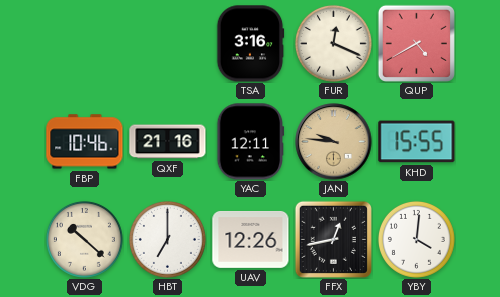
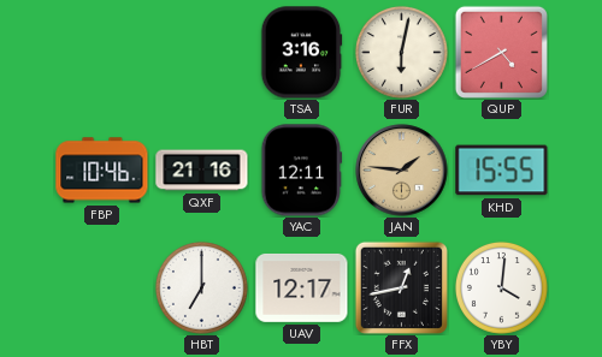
FUR: 12:19 -> 6:02 (401, 52)
JAN: 9:46 -> 1:46 (402, 171)
VDG: 10:22 -> none (84, 239)
UAV: 12:26 -> 12:17 (302, 287)
